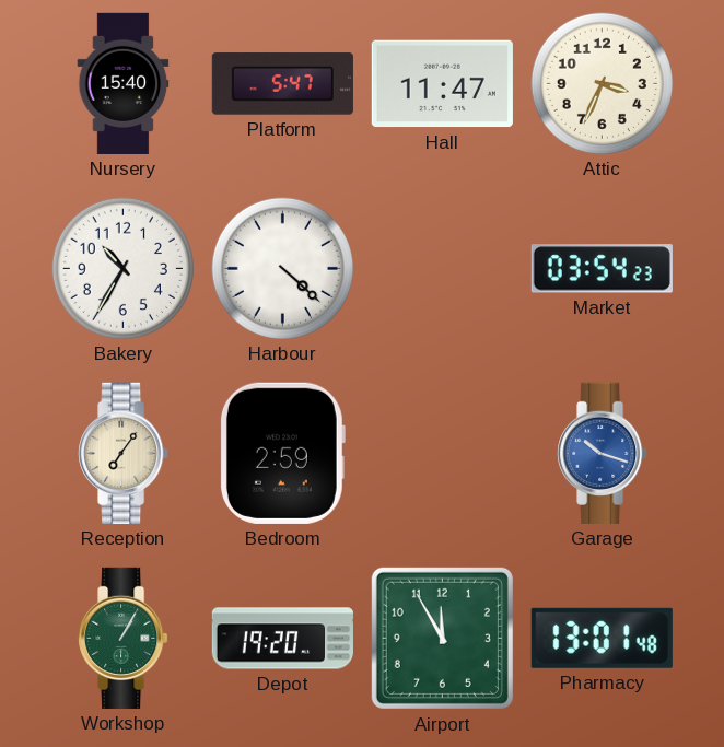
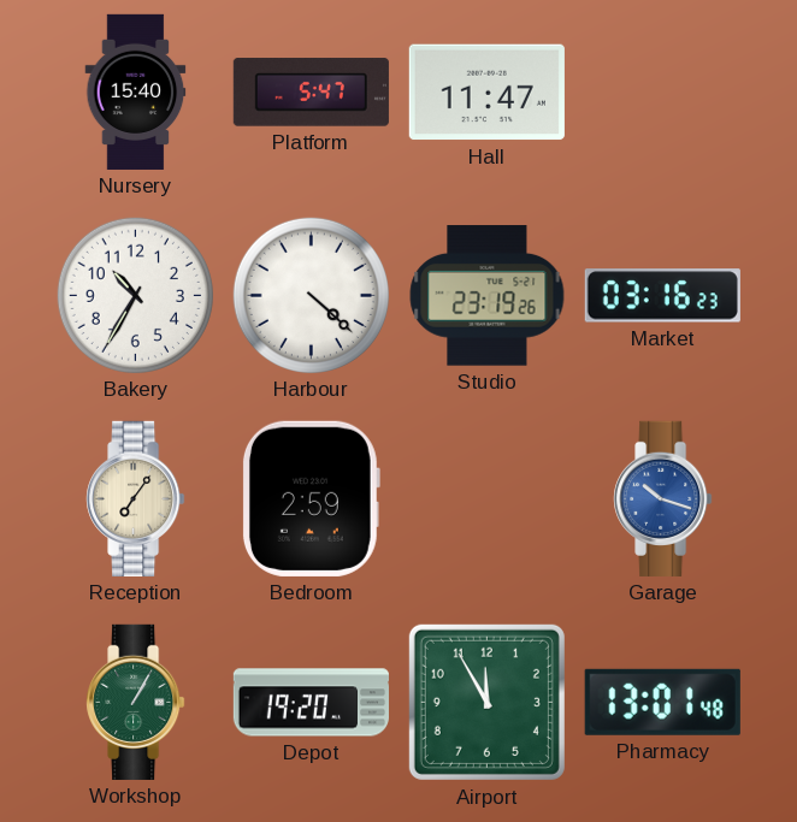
Attic: 3:34 -> none (602, 83)
Studio: none -> 23:19 (488, 296)
Market: 03:54 -> 03:16 (662, 296)
